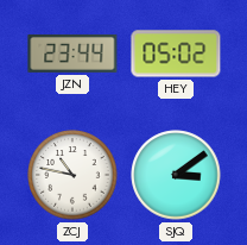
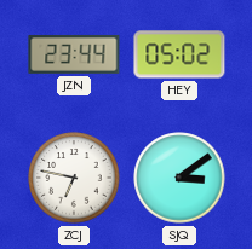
ZCJ: 10:47 -> 6:47 (74, 178)
